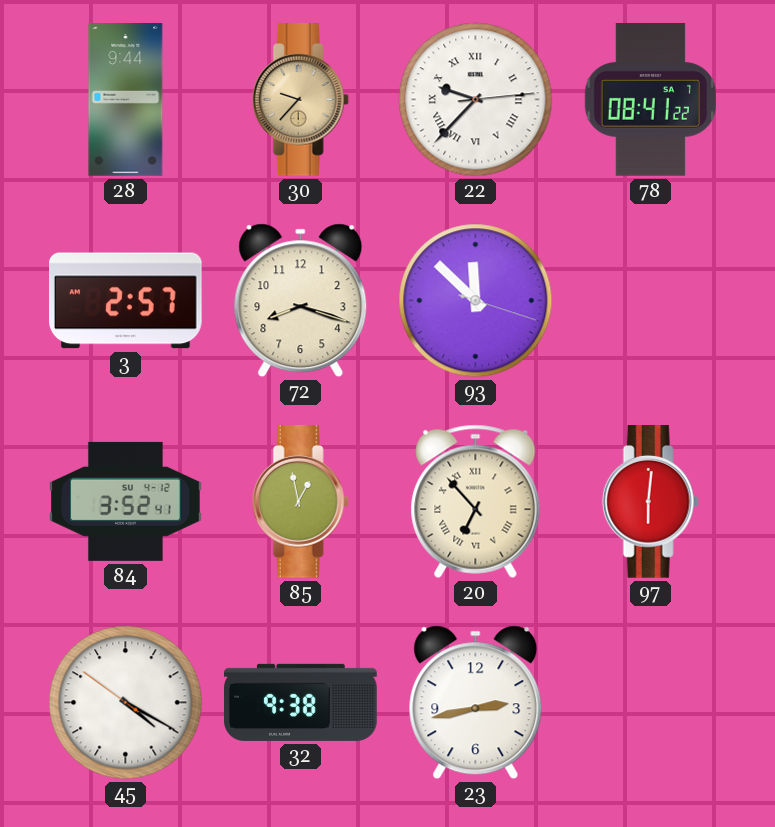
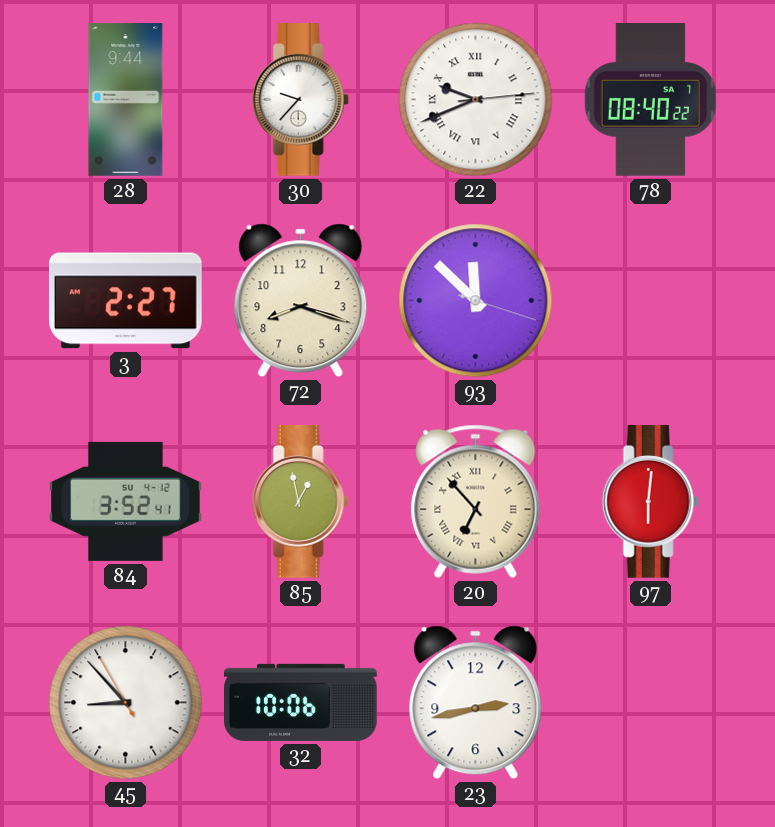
30 dial: champagne -> white (300, 100)
22: 9:37 -> 9:41 (476, 100)
78: 08:41 -> 08:40 (650, 100)
3: 2:57 -> 2:27 (126, 301)
45: 4:19 -> 8:52 (126, 703)
32: 9:38 -> 10:06 (301, 702)
